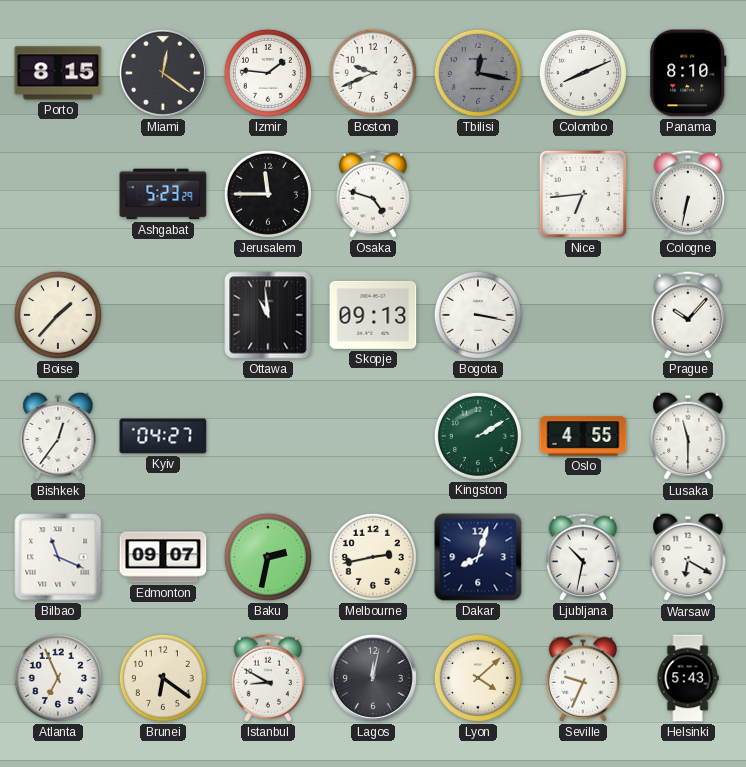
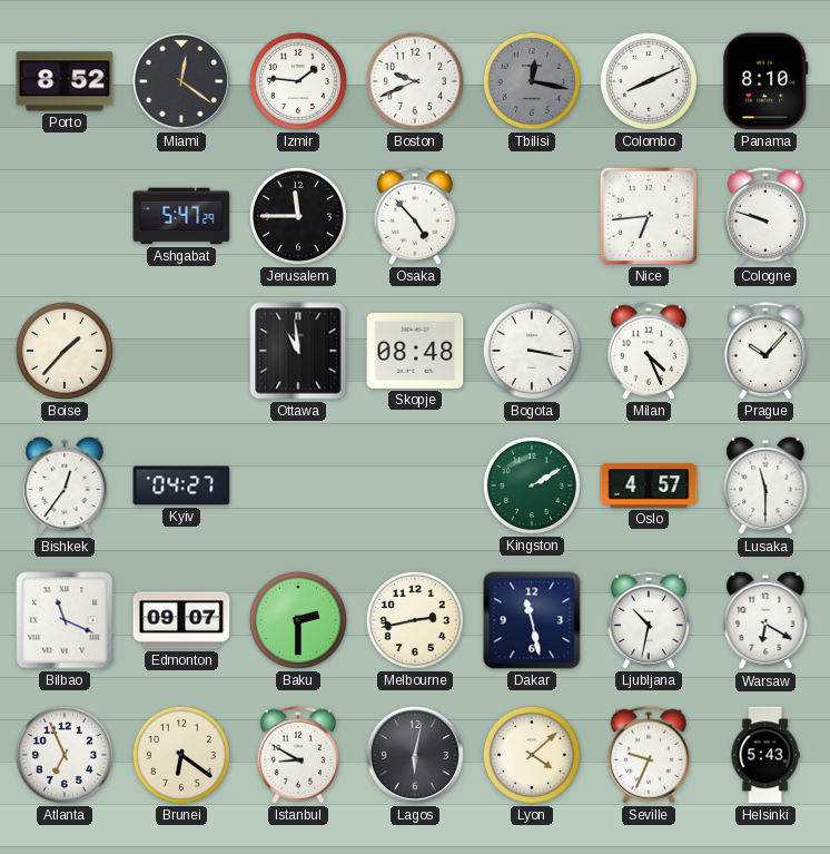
Porto: 8:15 -> 8:52 (65, 81)
Ashgabat: 5:23 -> 5:47 (181, 216)
Osaka: 4:48 -> 4:53 (415, 216)
Cologne: 6:32 -> 9:48 (765, 216)
Skopje: 09:13 -> 08:48 (415, 351)
Milan: none -> 4:26 (649, 351)
Oslo: 4:55 -> 4:57 (649, 485)
Baku: 2:32 -> 2:30 (298, 620)
Dakar: 8:03 -> 11:28 (532, 620)
Lagos: 12:02 -> 6:02 (415, 755)
